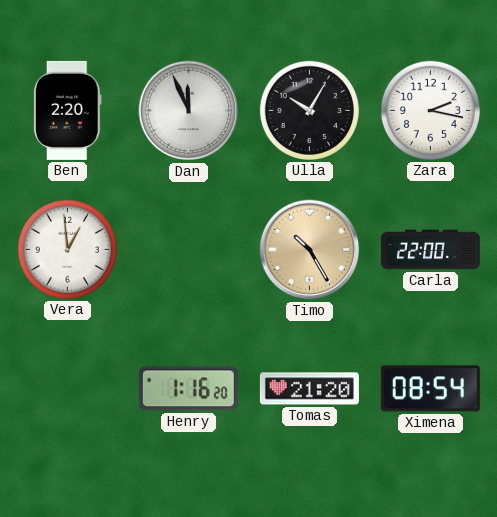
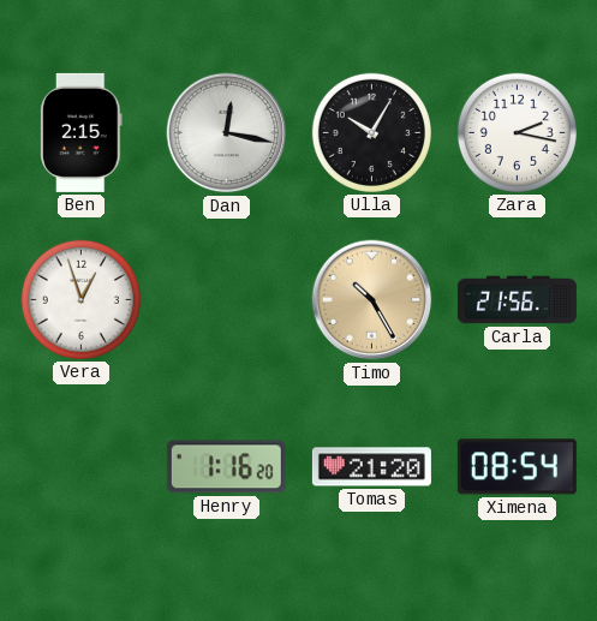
Ben: 2:20 -> 2:15 (82, 132)
Dan: 11:56 -> 12:17 (227, 133)
Vera: 12:59 -> 12:57 (80, 299)
Carla: 22:00 -> 21:56 (517, 300)
